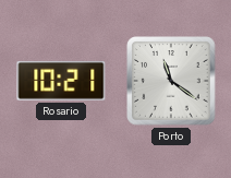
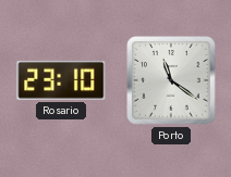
Rosario: 10:21 -> 23:10 (61, 80)
